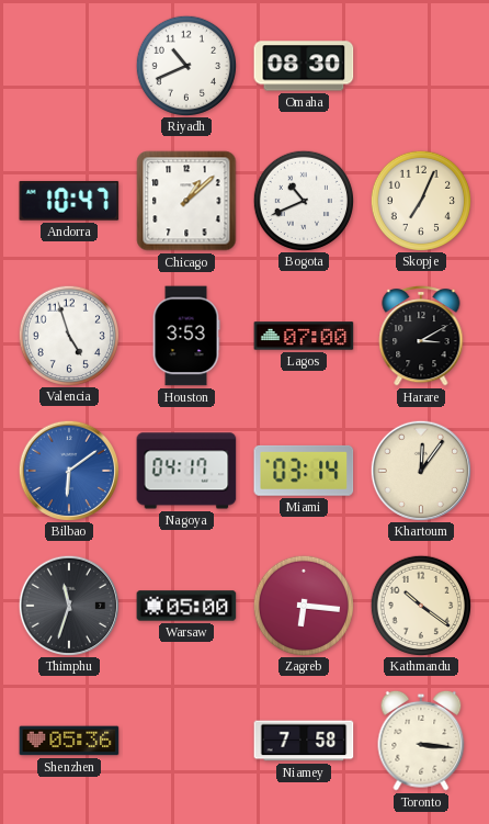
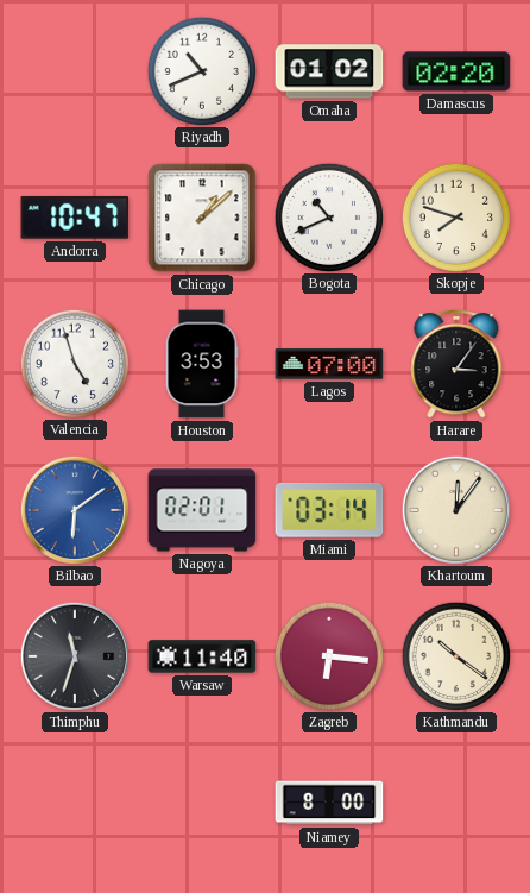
Omaha: 08:30 -> 01:02 (329, 71)
Damascus: none -> 02:20 (456, 71)
Skopje: 7:04 -> 7:48 (455, 216)
Harare: 3:10 -> 3:06 (456, 364)
Nagoya: 04:17 -> 02:01 (202, 510)
Warsaw: 05:00 -> 11:40 (202, 656)
Shenzhen: 05:36 -> none (69, 741)
Niamey: 7:58 -> 8:00 (329, 803)
Toronto: 3:16 -> none (421, 741)
